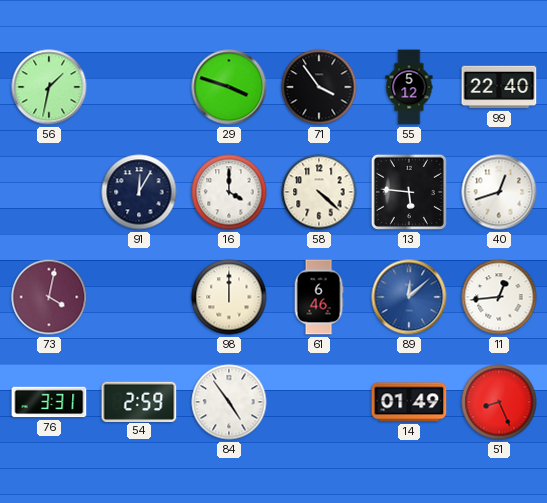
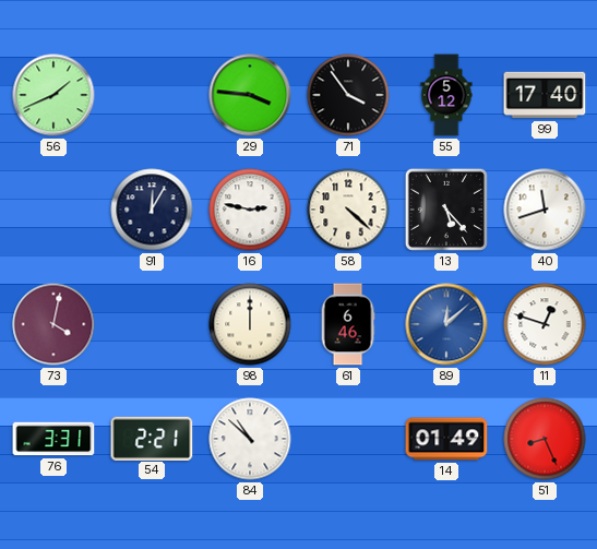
56: 1:32 -> 1:41 (53, 95)
29: 3:48 -> 3:46 (250, 95)
99: 22:40 -> 17:40 (545, 95)
16: 4:00 -> 2:47 (250, 210)
13: 5:46 -> 5:23 (446, 210)
40: 12:42 -> 11:42 (545, 210)
11: 12:44 -> 12:48 (545, 324)
54: 2:59 -> 2:21 (152, 438)
84: 4:54 -> 10:52 (250, 439)
